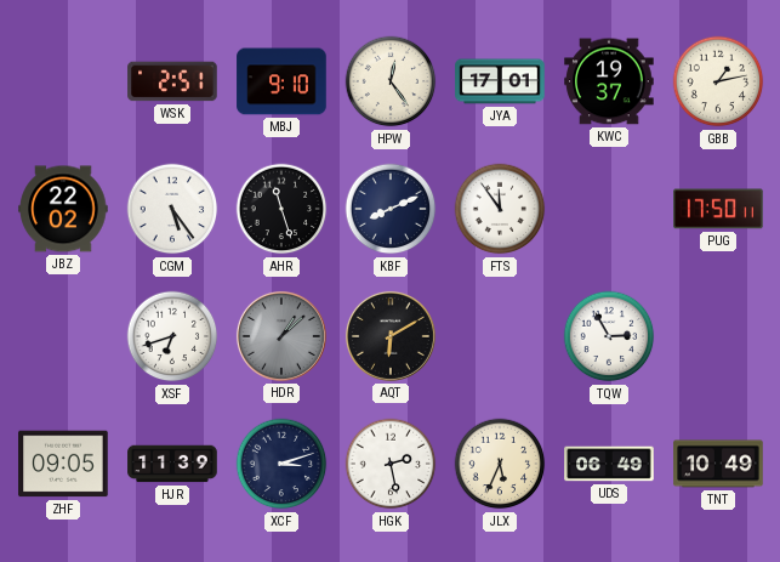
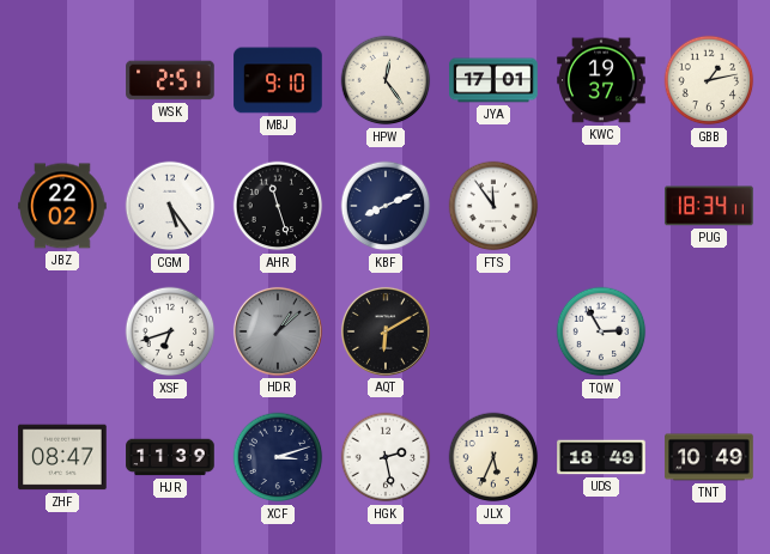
PUG: 17:50 -> 18:34 (709, 206)
ZHF: 09:05 -> 08:47 (62, 457)
UDS: 06:49 -> 18:49 (601, 457)
